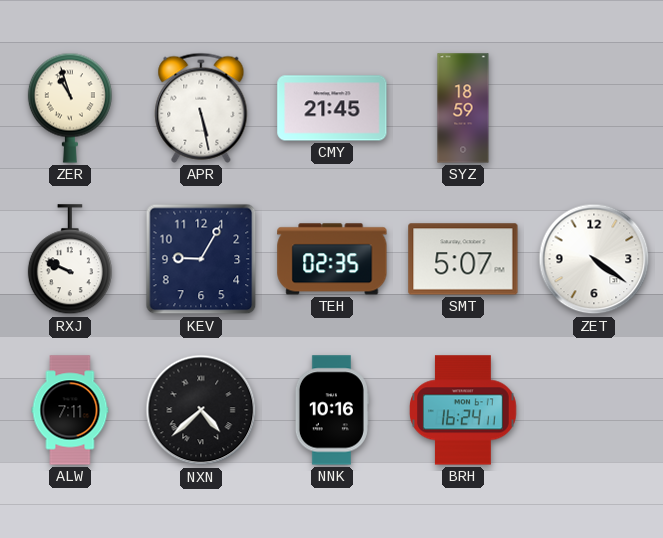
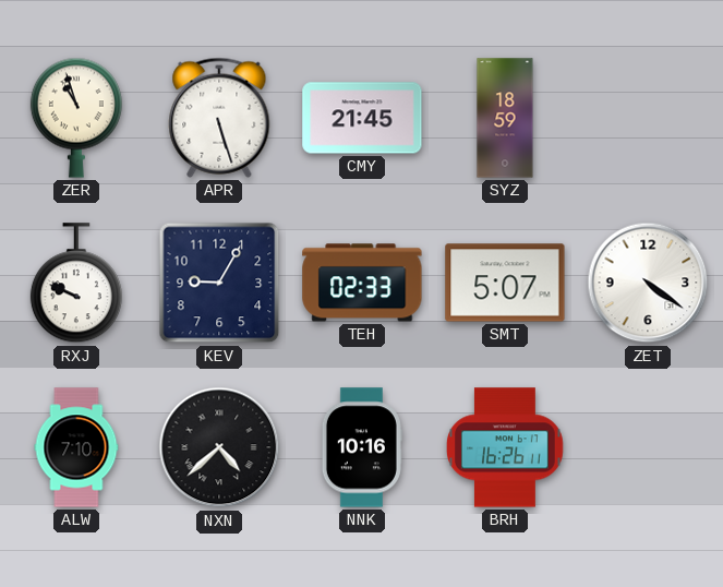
APR: 5:28 -> 5:27 (219, 118)
TEH: 02:35 -> 02:33 (362, 283)
ALW: 7:11 -> 7:10 (76, 447)
BRH: 16:24 -> 16:26 (506, 447)
